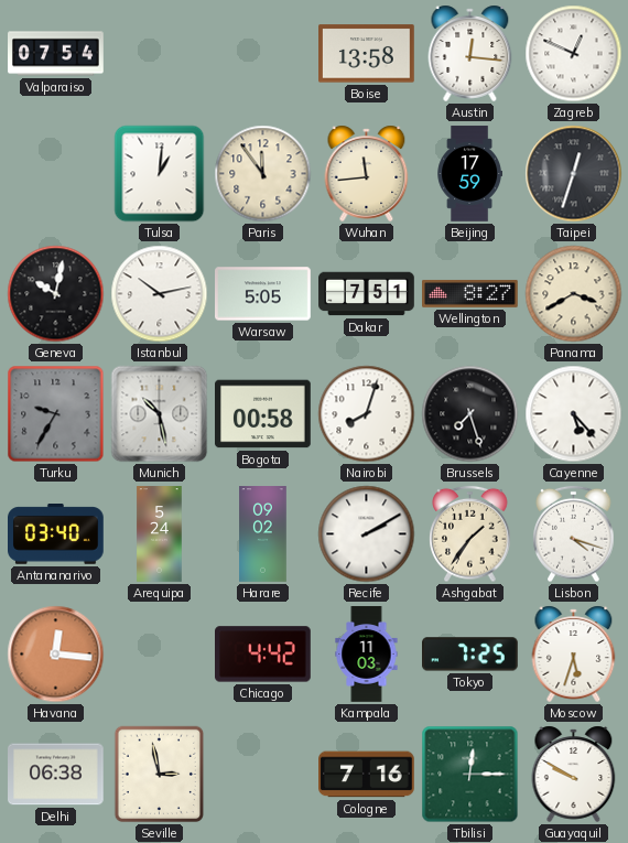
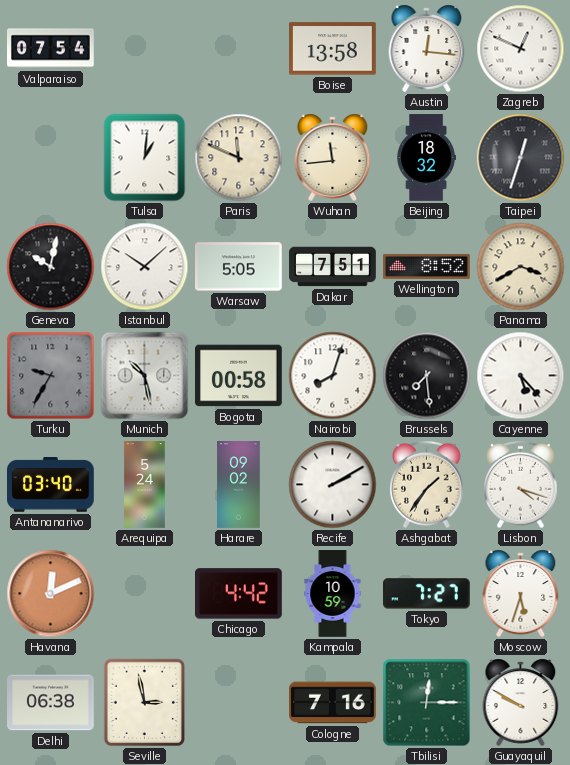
Paris: 11:54 -> 11:49 (239, 158)
Beijing: 17:59 -> 18:32 (426, 158)
Istanbul: 10:13 -> 10:08 (145, 267)
Wellington: 8:27 -> 8:52 (427, 267)
Brussels: 7:27 -> 7:29 (427, 376)
Havana: 12:16 -> 12:11 (51, 594)
Kampala: 11:03 -> 10:59 (333, 594)
Tokyo: 7:25 -> 7:27 (427, 594)
